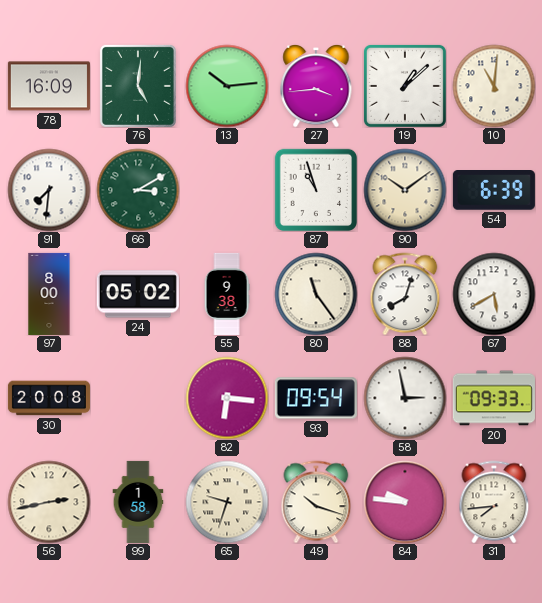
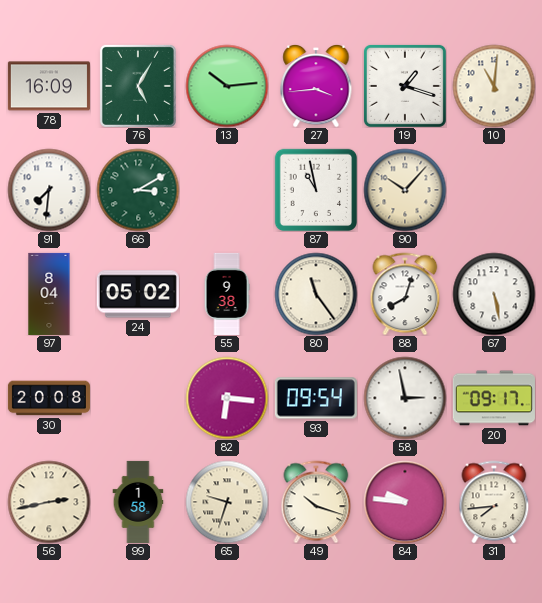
76: 5:01 -> 5:05 (138, 86)
19: 1:08 -> 1:18 (405, 86)
87: 10:57 -> 10:58 (315, 189)
90: 10:09 -> 10:07 (405, 190)
54: 6:39 -> none (494, 190)
97: 8:00 -> 8:04 (49, 294)
67: 5:40 -> 5:28 (494, 294)
20: 09:33 -> 09:17 (494, 398)
